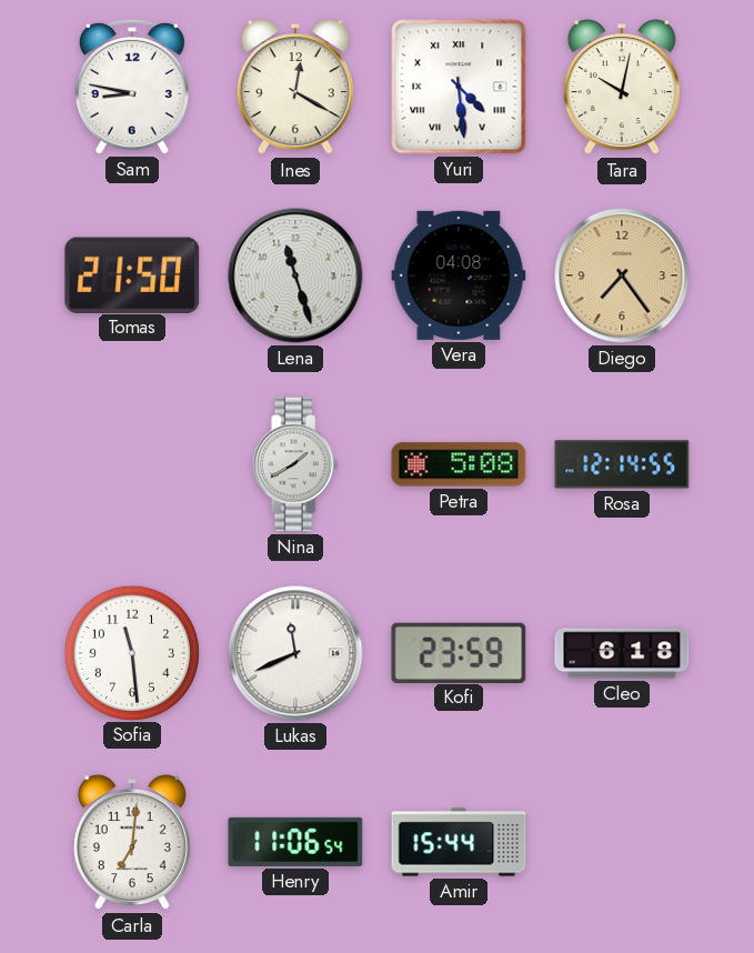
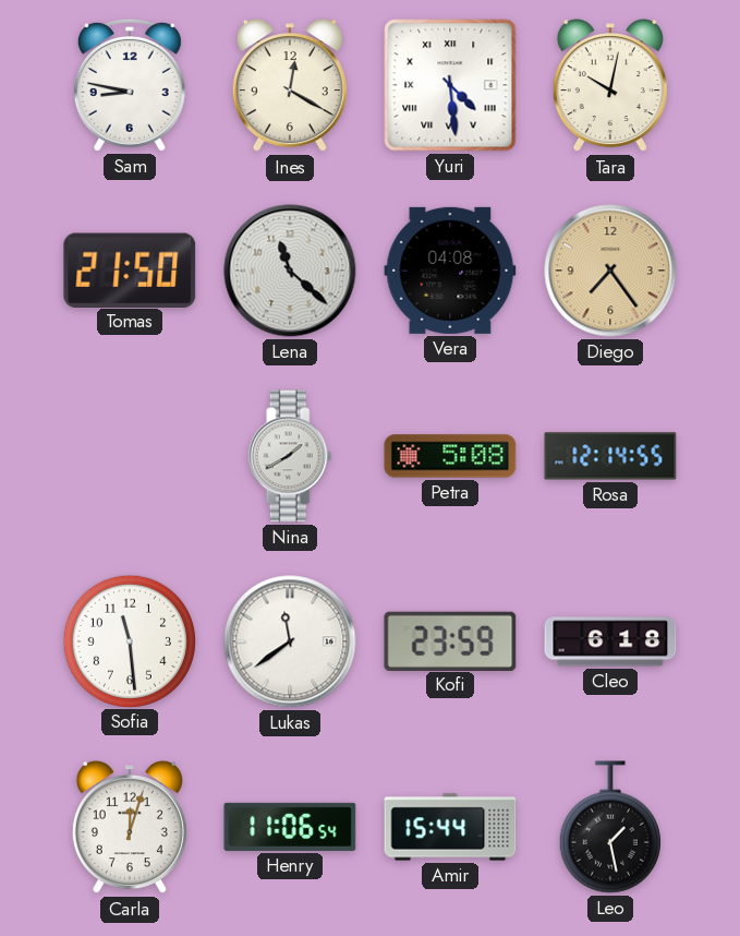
Lena: 11:27 -> 11:22 (290, 271)
Lukas: 11:41 -> 11:39 (290, 641)
Carla: 7:01 -> 12:03 (130, 828)
Leo: none -> 1:28 (610, 827)
